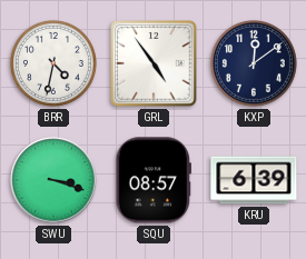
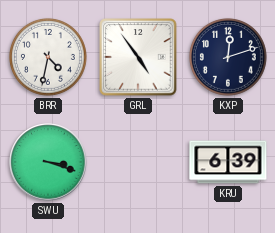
KXP: 12:09 -> 12:12 (228, 57)
SQU: 08:57 -> none (154, 180)
